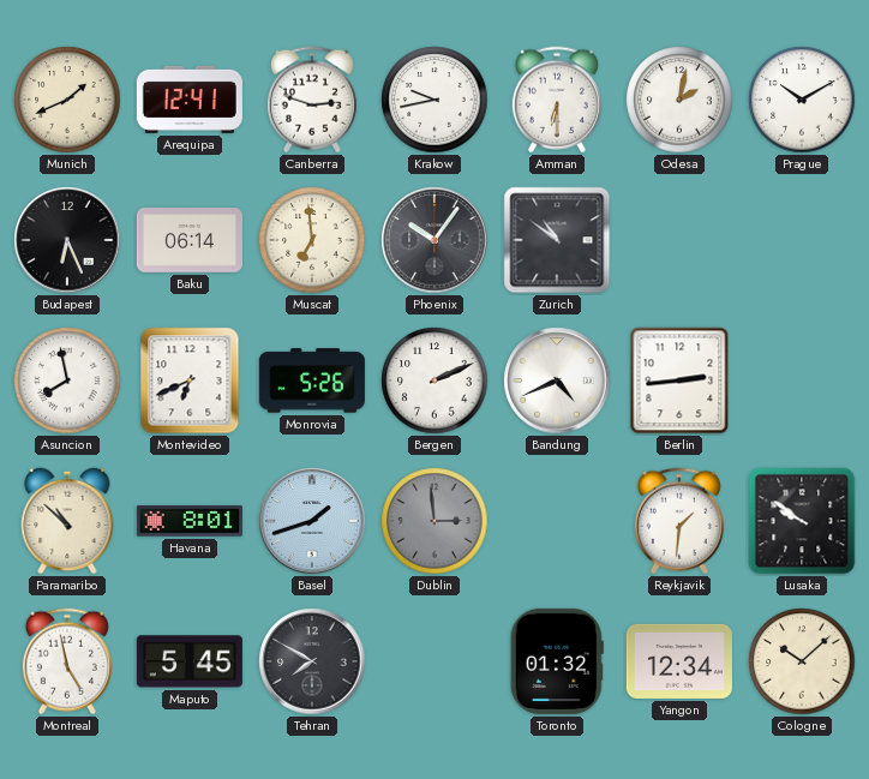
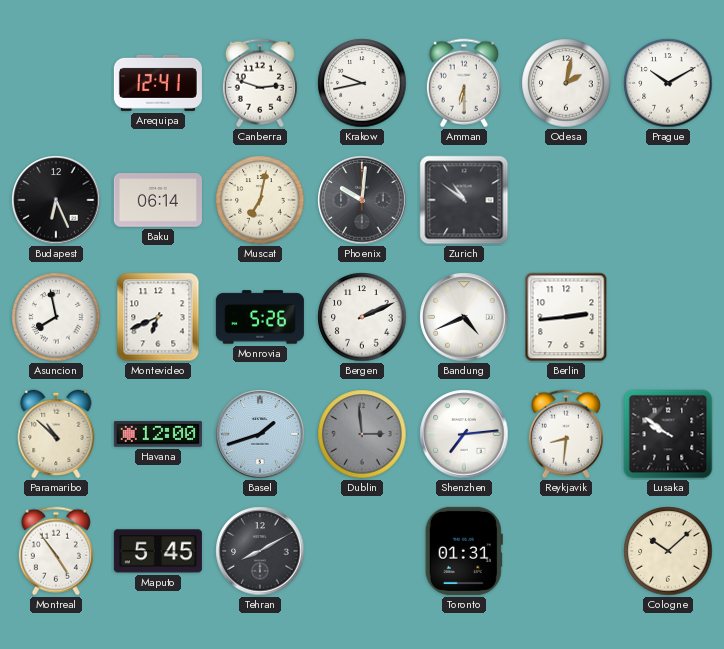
Munich: 1:41 -> none (67, 100)
Muscat: 6:59 -> 7:02 (260, 200)
Phoenix: 10:06 -> 10:01 (362, 200)
Havana: 8:01 -> 12:00 (158, 434)
Shenzhen: none -> 7:14 (464, 434)
Reykjavik: 1:31 -> 8:31 (566, 434)
Montreal: 4:58 -> 4:54 (56, 551)
Tehran: 7:50 -> 8:10 (260, 551)
Toronto: 01:32 -> 01:31 (464, 551)
Yangon: 12:34 -> none (679, 661)
